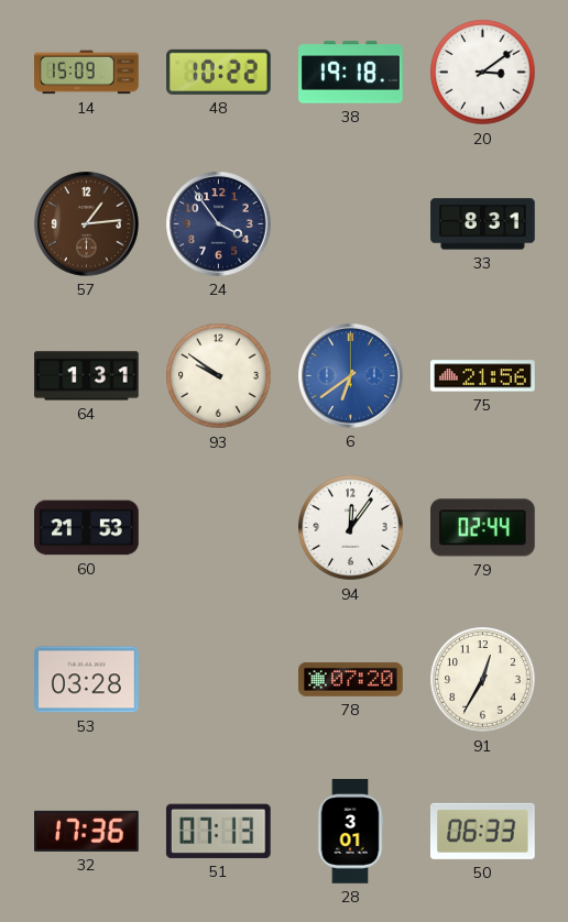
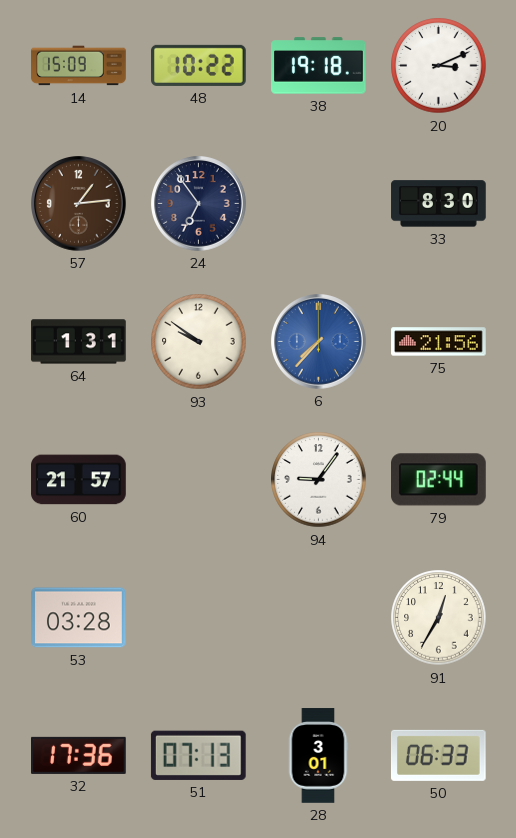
20: 3:09 -> 3:11 (439, 66)
24: 3:54 -> 6:54 (199, 204)
33: 8:31 -> 8:30 (439, 204)
6: 6:39 -> 7:37 (319, 342)
60: 21:53 -> 21:57 (79, 480)
94: 12:06 -> 9:06 (319, 480)
78: 07:20 -> none (351, 679)
